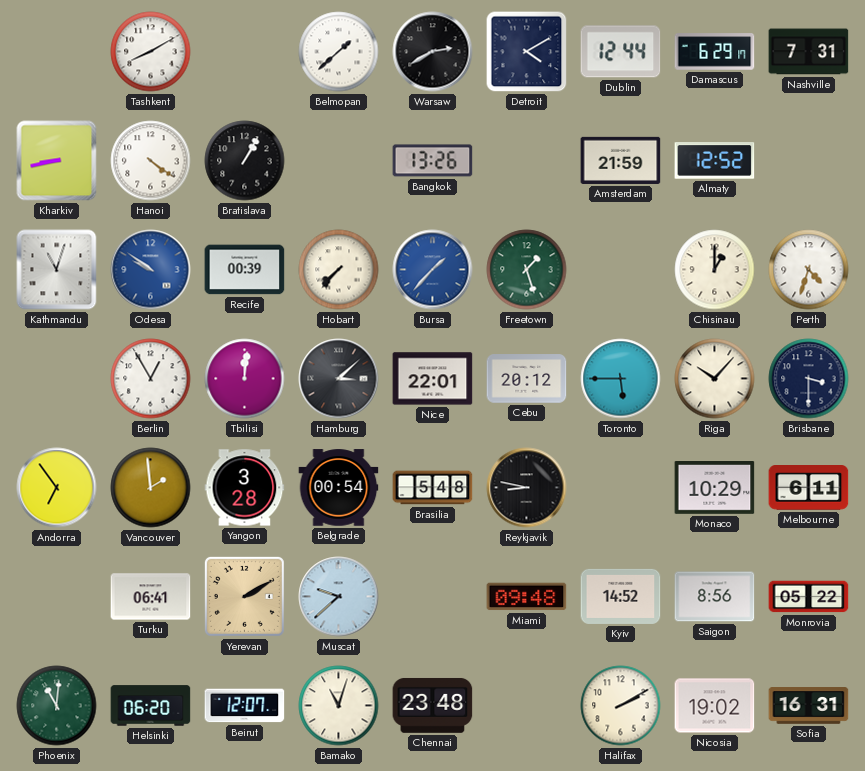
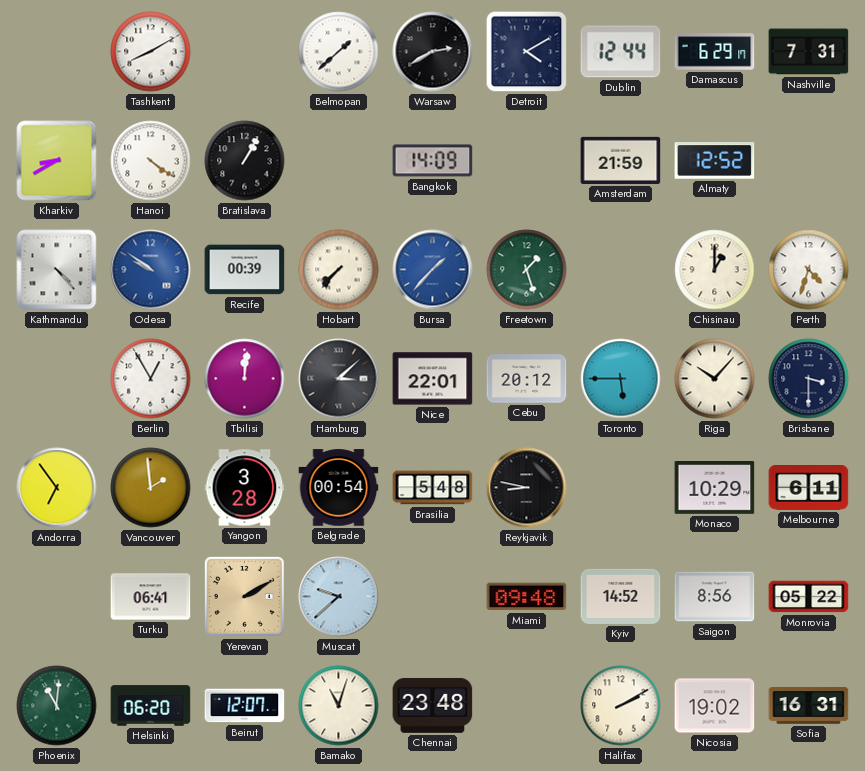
Kharkiv: 8:43 -> 8:40 (57, 161)
Bangkok: 13:26 -> 14:09 (433, 161)
Kathmandu: 11:03 -> 4:23 (57, 270)
